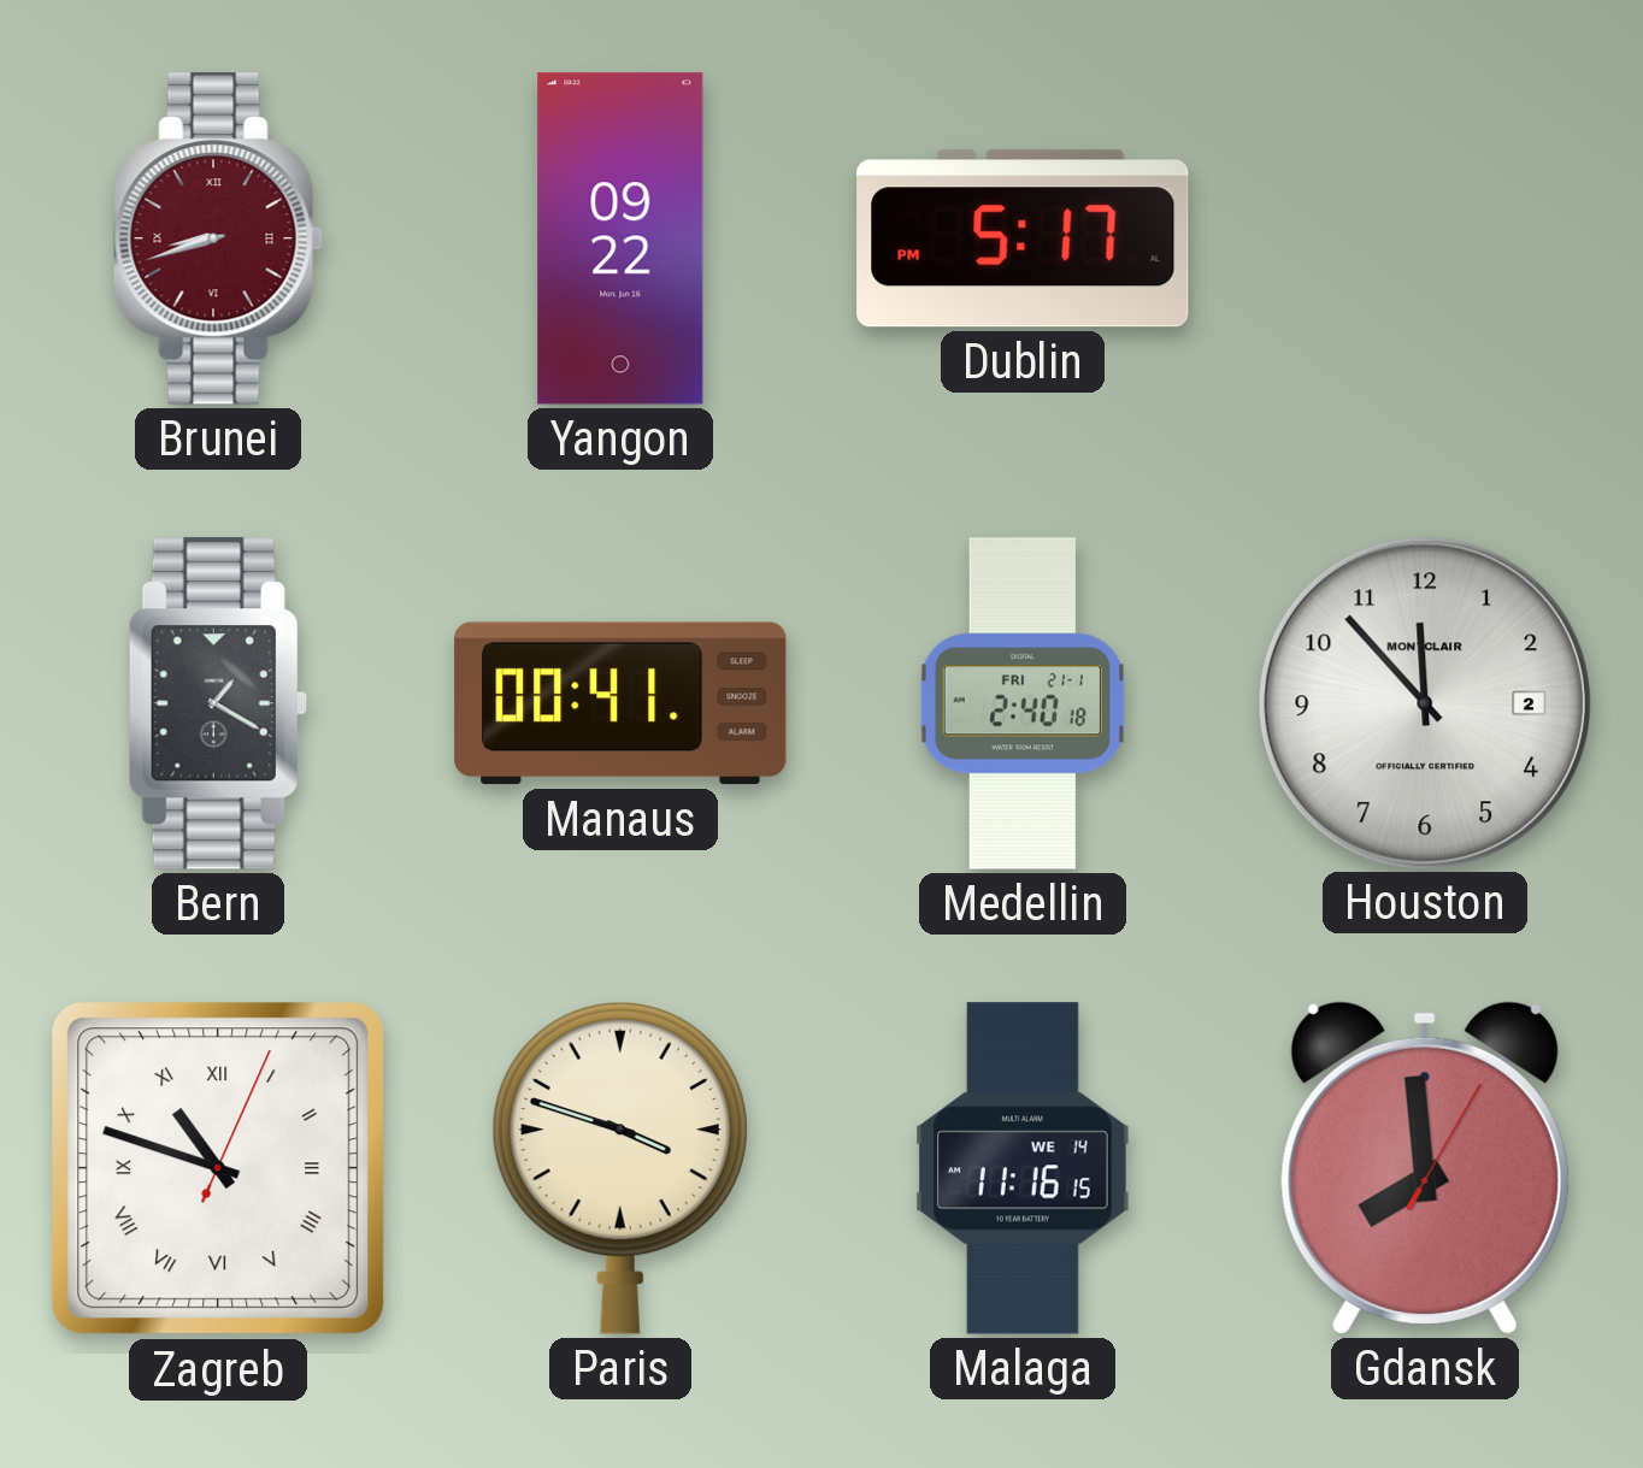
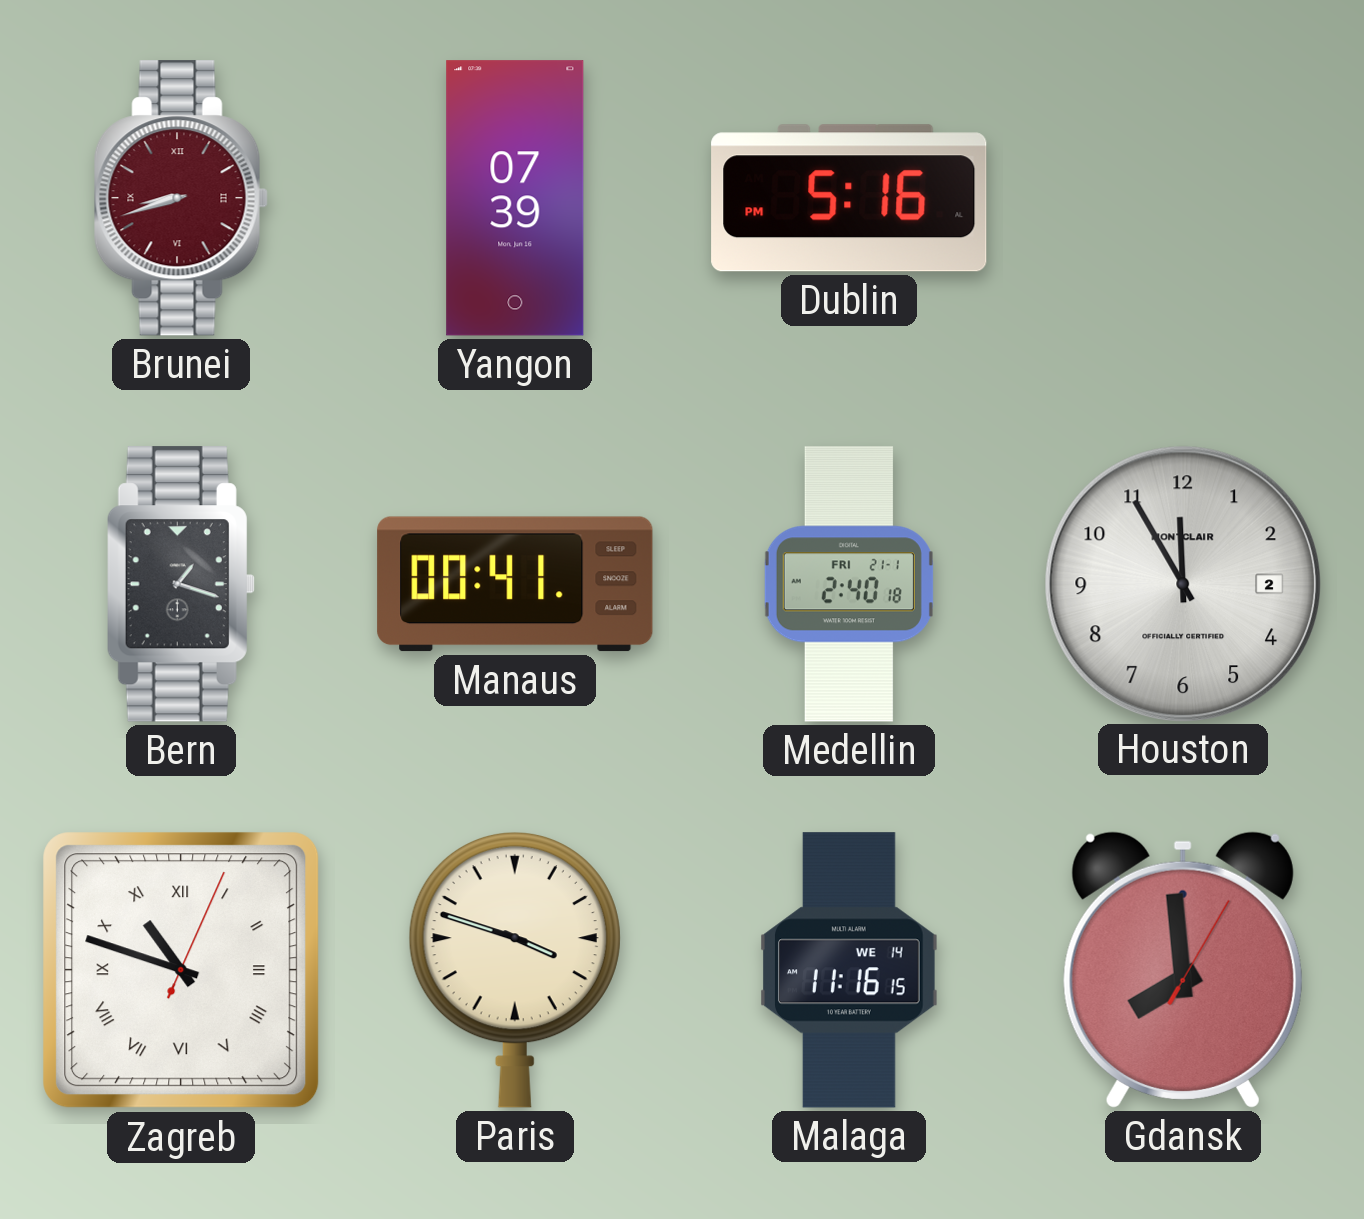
Yangon: 09:22 -> 07:39 (515, 198)
Dublin: 5:17 -> 5:16 (849, 198)
Bern: 1:20 -> 1:18 (181, 584)
Houston: 11:53 -> 11:55 (1182, 583)
